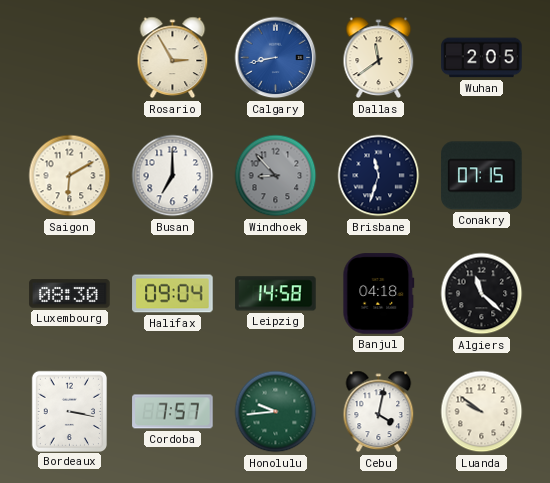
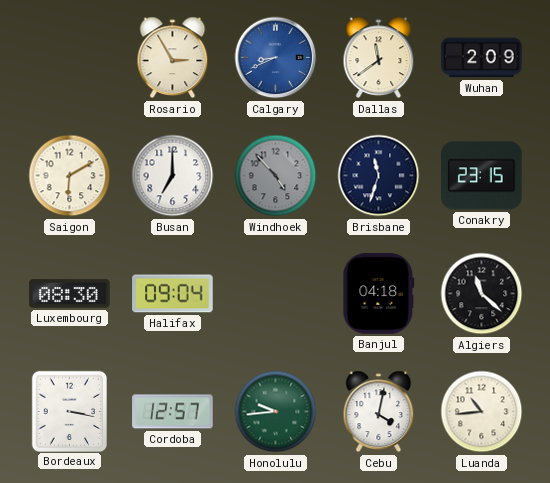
Calgary: 8:43 -> 8:41 (276, 58)
Wuhan: 2:05 -> 2:09 (482, 58)
Windhoek: 8:53 -> 4:53 (276, 176)
Conakry: 07:15 -> 23:15 (482, 176)
Leipzig: 14:58 -> none (276, 294)
Cordoba: 7:57 -> 12:57 (173, 412)
Luanda: 9:51 -> 10:44 (482, 412)
